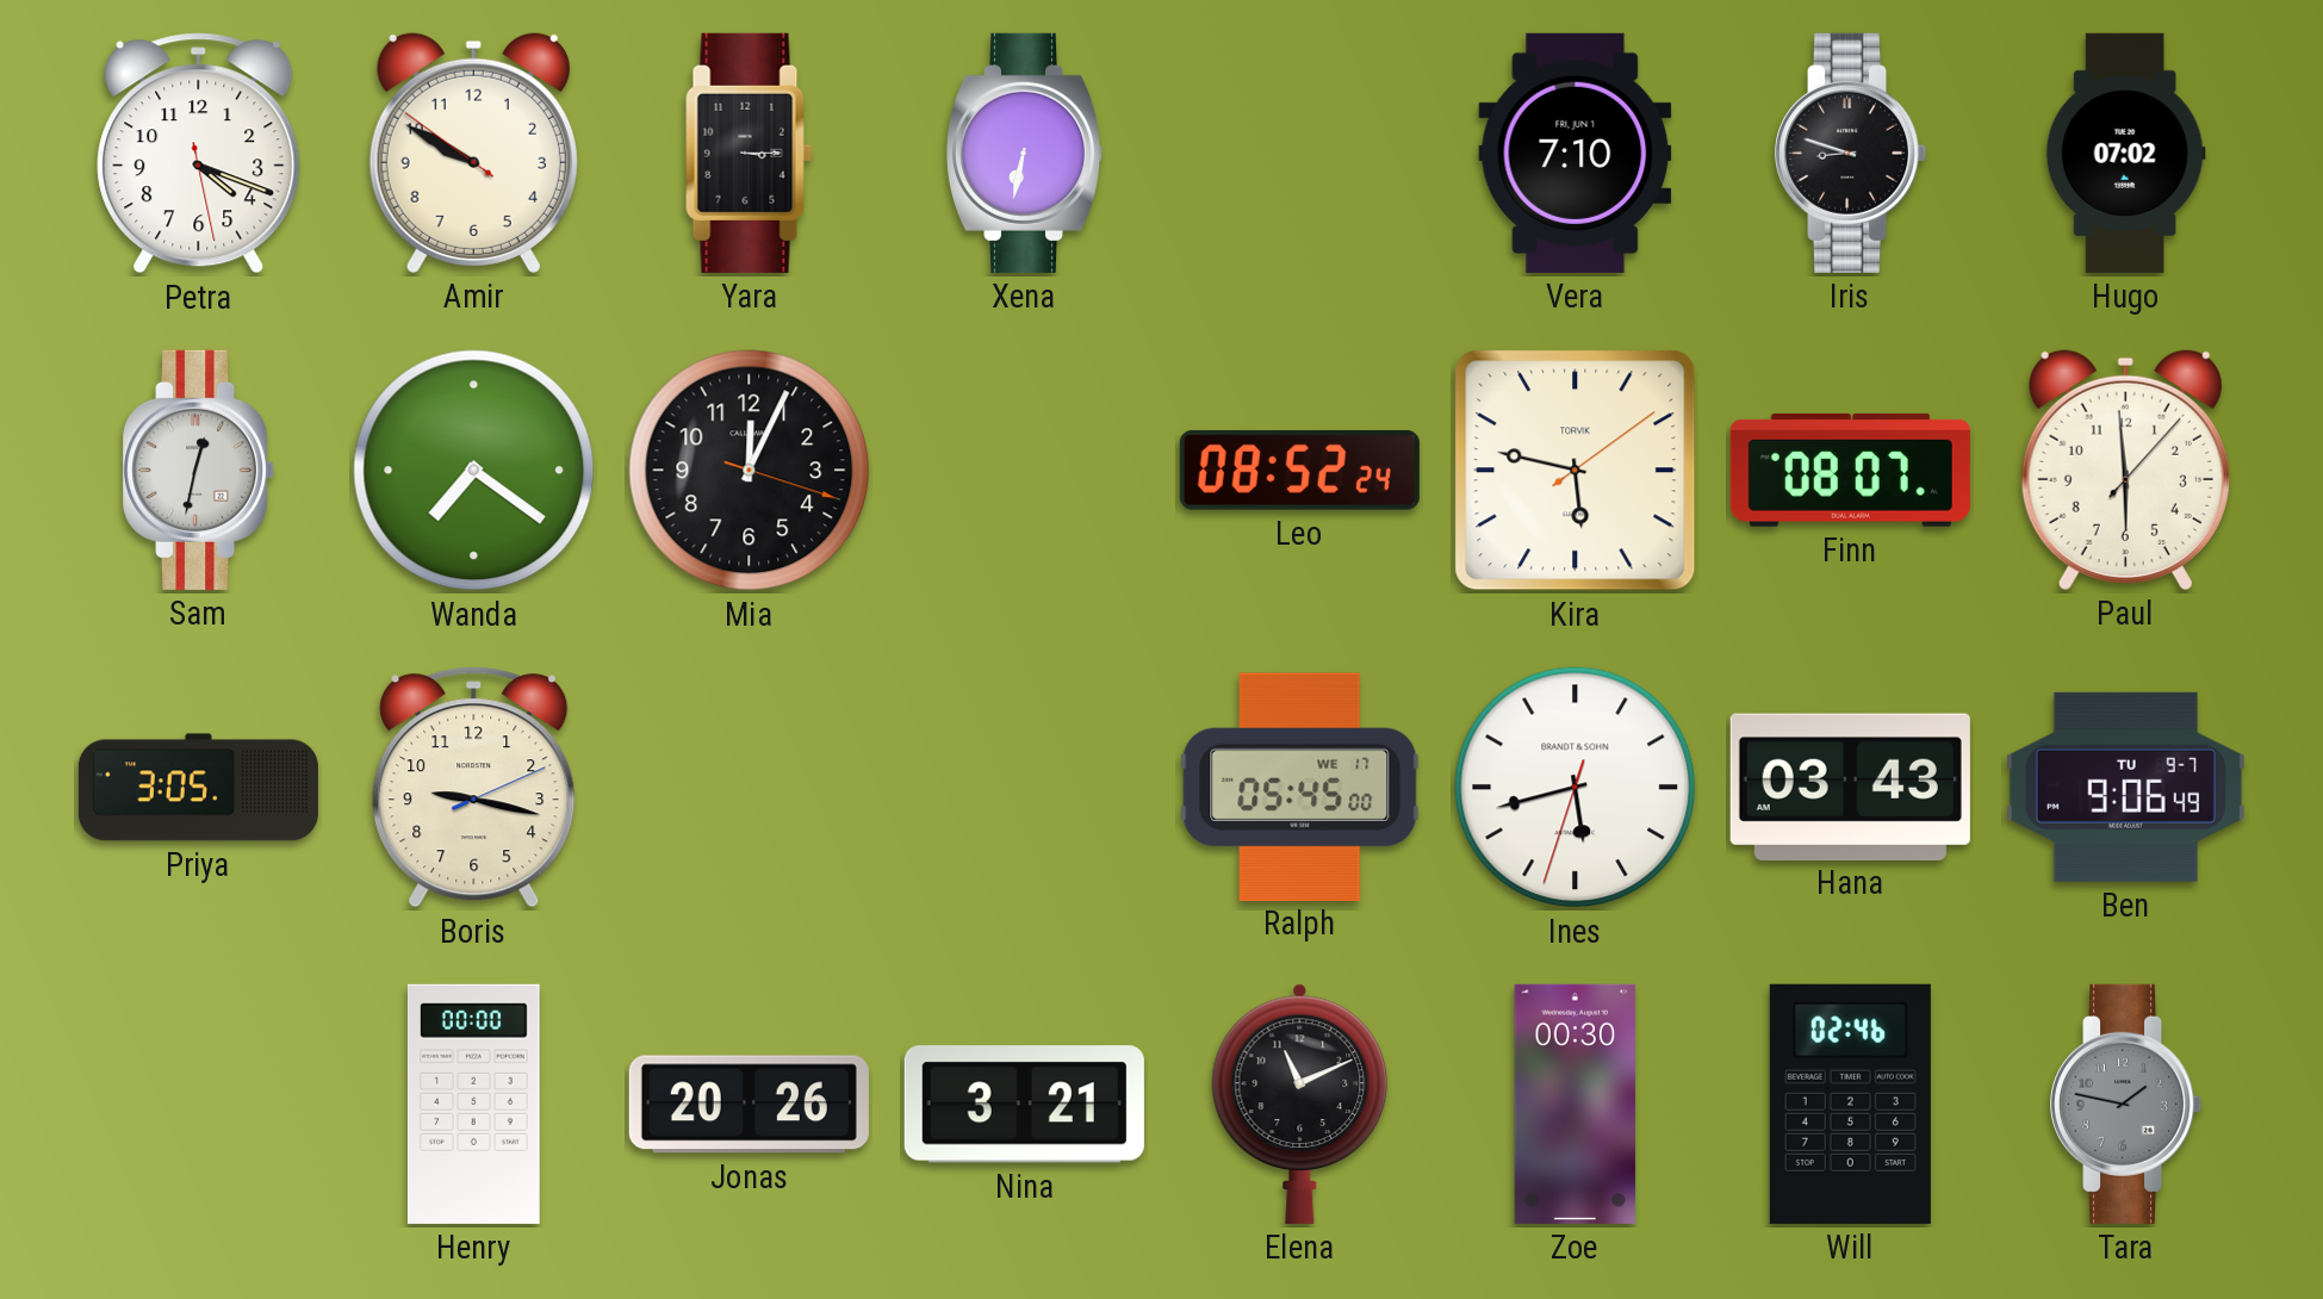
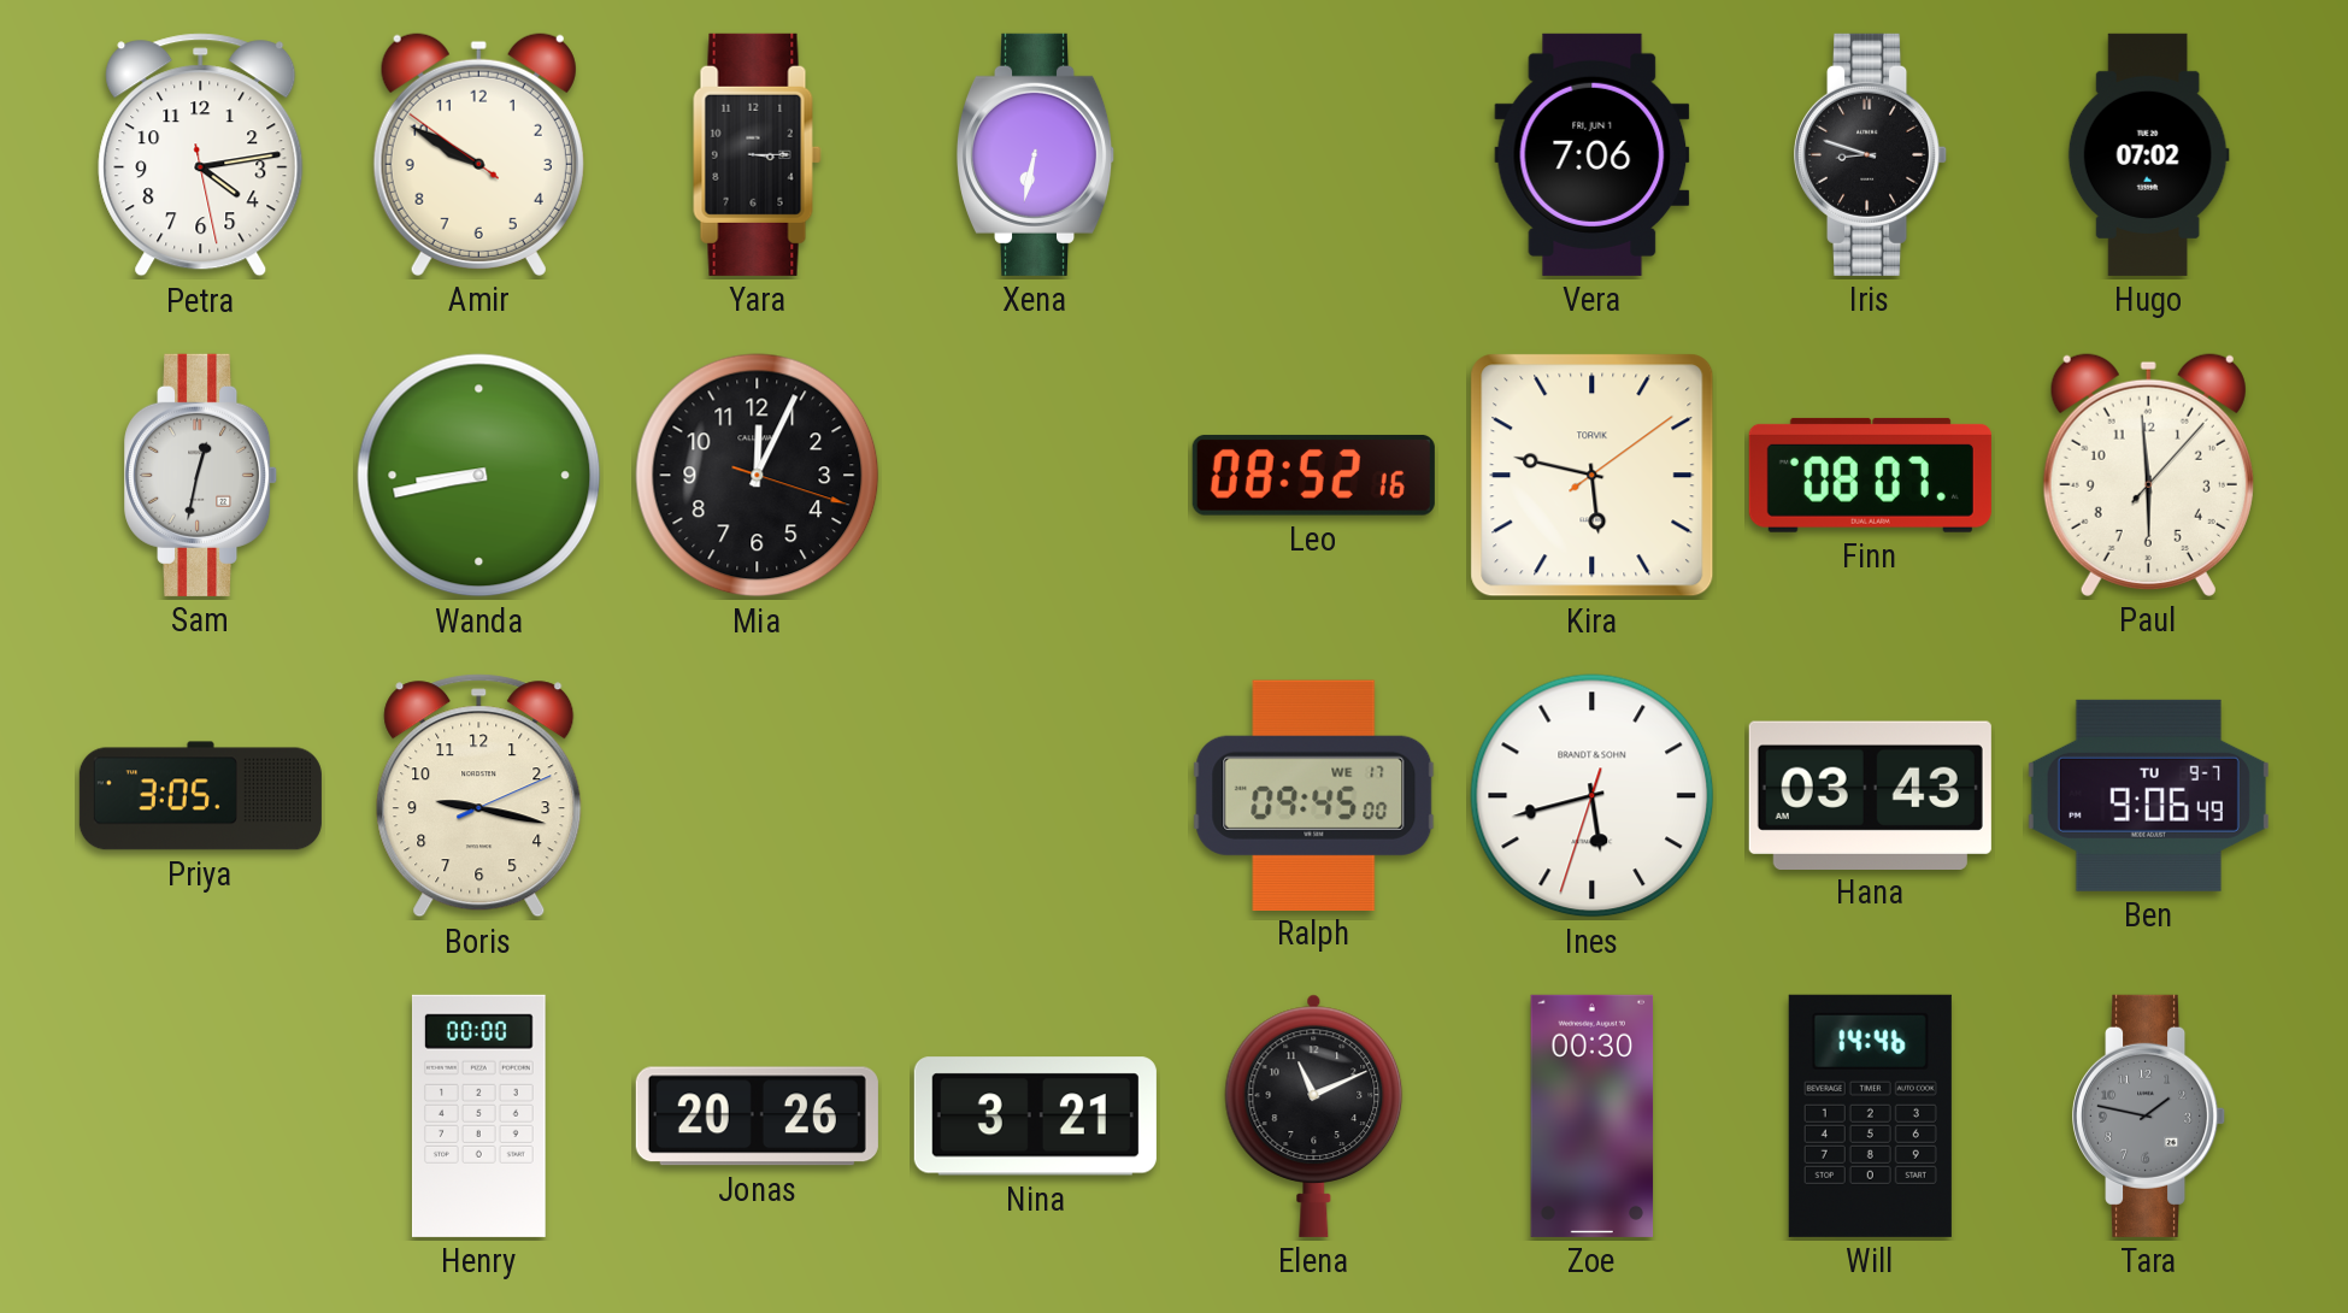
Petra: 4:18 -> 4:13 (201, 155)
Vera: 7:10 -> 7:06 (1593, 154)
Wanda: 7:21 -> 8:43 (479, 476)
Leo: 08:52:24 -> 08:52:16 (1313, 476)
Ralph: 05:45 -> 09:45 (1314, 795)
Will: 02:46 -> 14:46 (1870, 1115)
